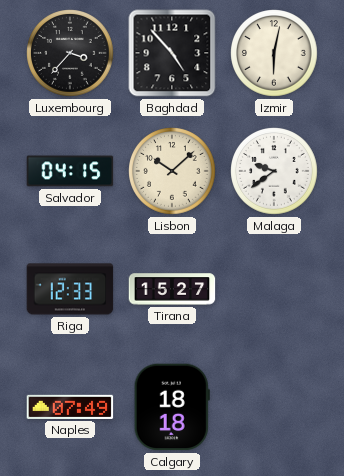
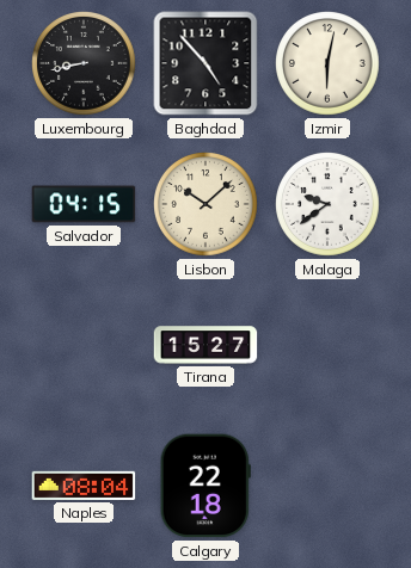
Luxembourg: 3:37 -> 8:43 (84, 63)
Riga: 12:33 -> none (70, 289)
Naples: 07:49 -> 08:04 (84, 486)
Calgary: 18:18 -> 22:18 (205, 486)
